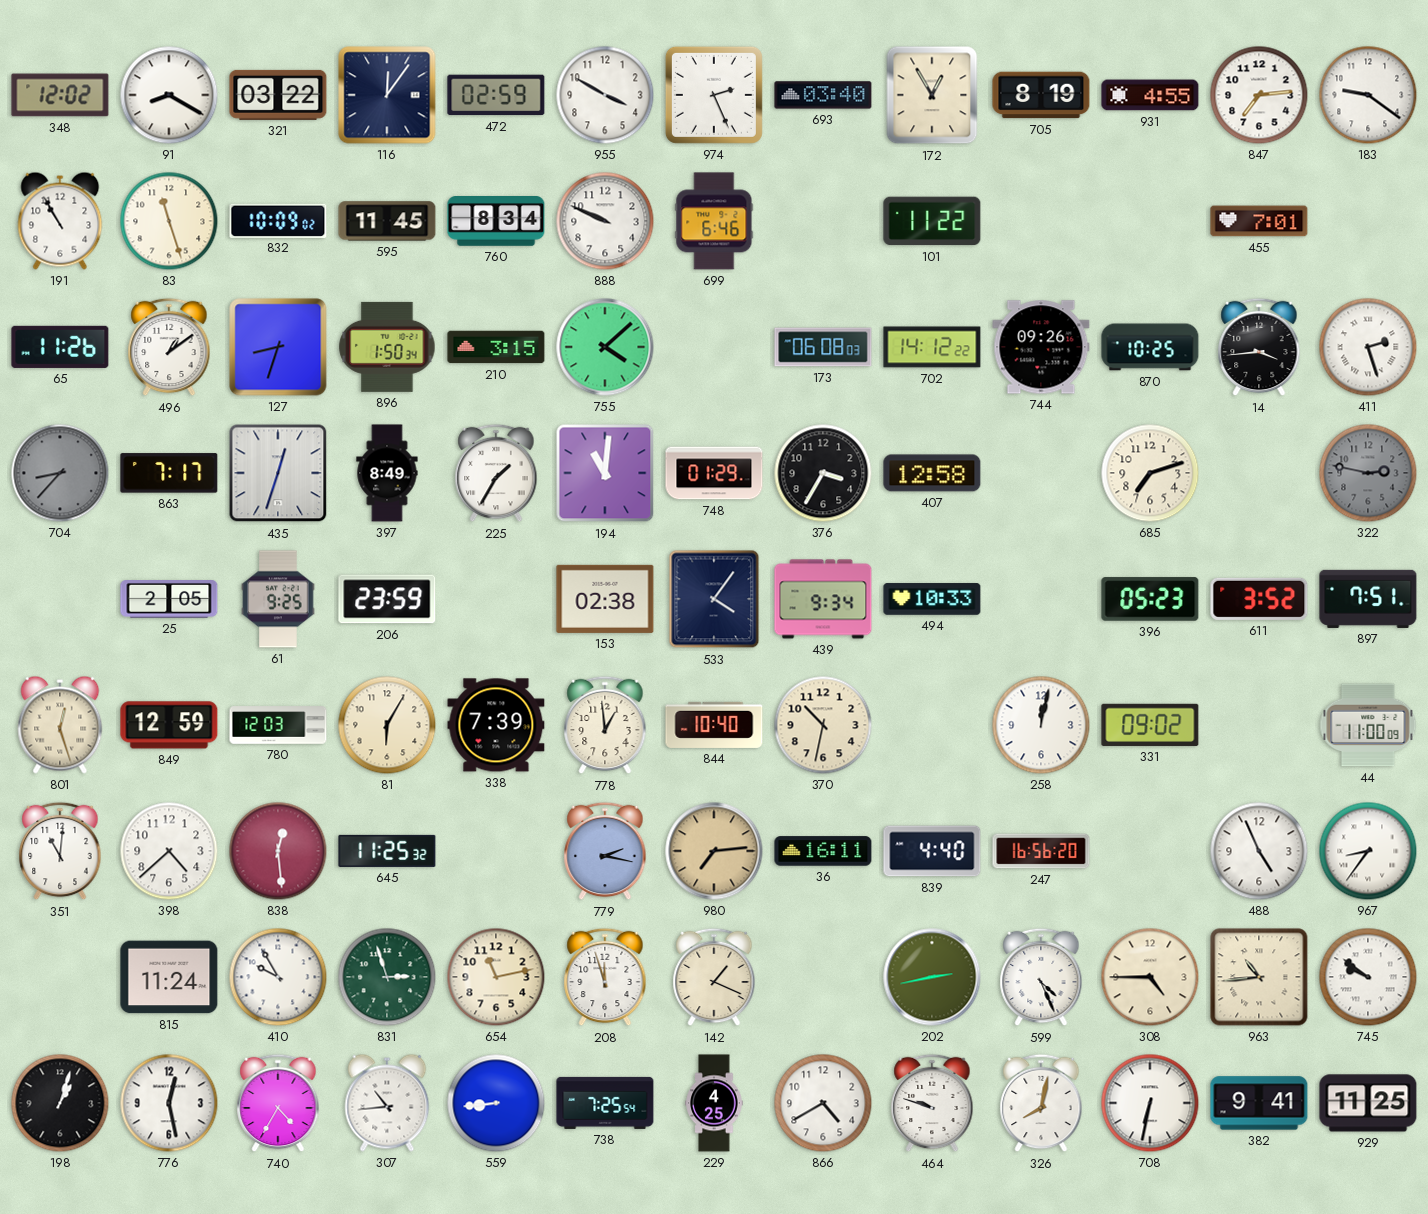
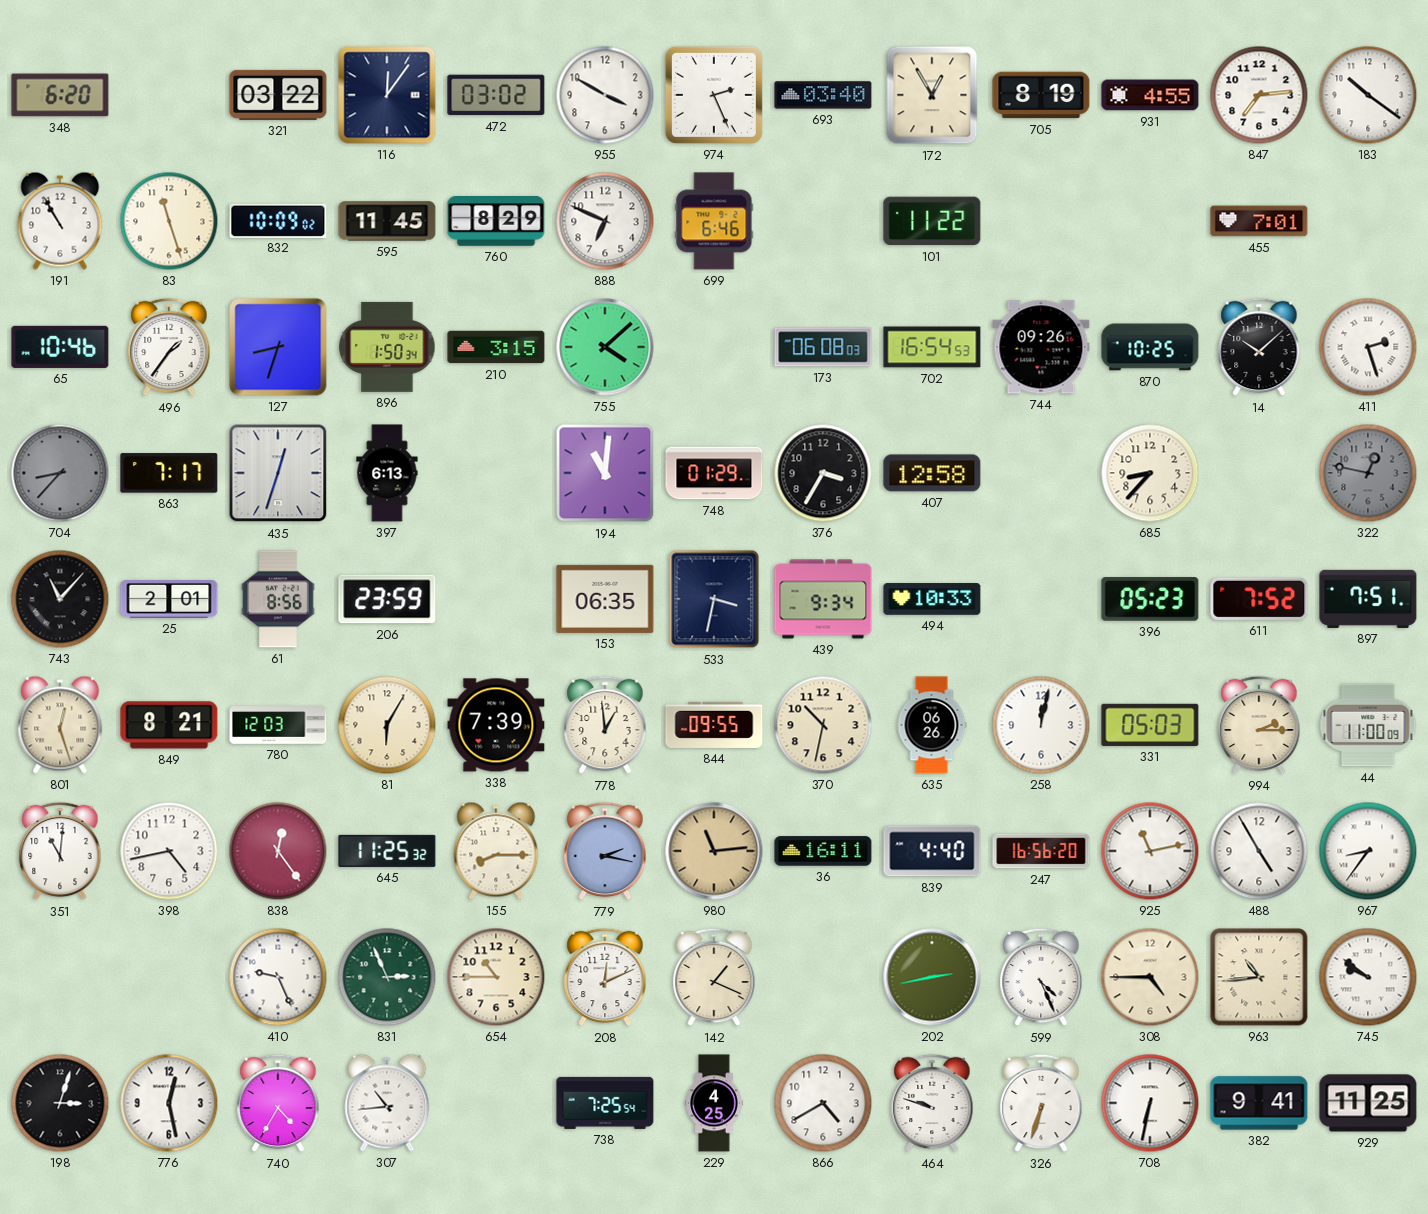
348: 12:02 -> 6:20 (60, 95)
91: 8:20 -> none (169, 95)
472: 02:59 -> 03:02 (496, 95)
183: 9:21 -> 10:21 (1368, 95)
760: 8:34 -> 8:29 (496, 222)
888: 9:49 -> 6:49 (605, 221)
65: 11:26 -> 10:46 (60, 347)
496: 1:09 -> 1:36 (169, 347)
702: 14:12 -> 16:54 (932, 347)
14: 3:44 -> 10:08 (1259, 347)
397: 8:49 -> 6:13 (387, 473)
225: 1:35 -> none (496, 473)
685: 7:12 -> 8:37 (1150, 473)
322: 2:47 -> 12:47 (1368, 473)
743: none -> 11:07 (60, 599)
25: 2:05 -> 2:01 (169, 600)
61: 9:25 -> 8:56 (278, 599)
153: 02:38 -> 06:35 (605, 599)
533: 4:06 -> 3:32 (714, 599)
611: 3:52 -> 7:52 (1259, 599)
849: 12:59 -> 8:21 (169, 725)
844: 10:40 -> 09:55 (714, 725)
635: none -> 06:26 (932, 725)
331: 09:02 -> 05:03 (1150, 725)
994: none -> 2:15 (1259, 725)
398: 4:38 -> 4:43 (169, 851)
838: 12:29 -> 12:24 (278, 851)
155: none -> 8:15 (496, 851)
980: 7:14 -> 11:14 (714, 851)
925: none -> 11:13 (1150, 851)
488: 4:56 -> 4:55 (1259, 851)
815: 11:24 -> none (169, 977)
410: 9:55 -> 9:26 (278, 977)
831: 2:57 -> 2:56 (387, 977)
654: 11:13 -> 10:45 (496, 977)
208: 11:57 -> 12:11 (605, 977)
198: 1:03 -> 3:03 (60, 1103)
559: 8:44 -> none (496, 1103)
326: 8:02 -> 6:33 (1041, 1103)
